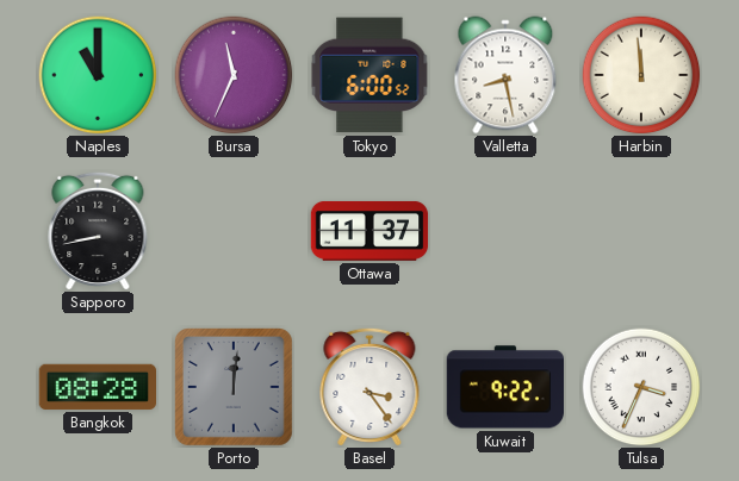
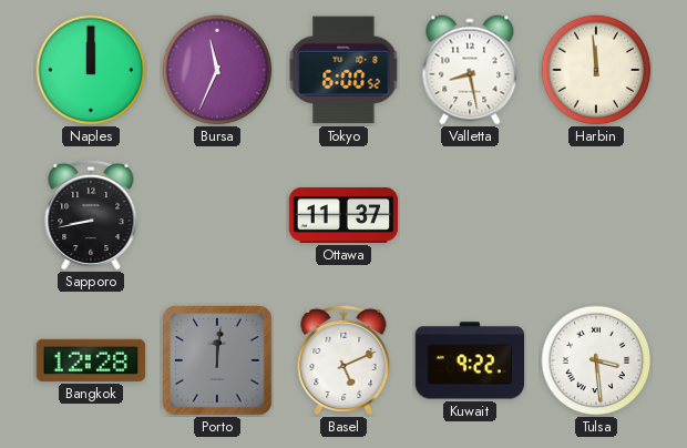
Naples: 11:00 -> 12:00 (91, 70)
Bangkok: 08:28 -> 12:28 (90, 360)
Basel: 3:24 -> 5:11 (343, 359)
Tulsa: 3:34 -> 3:29 (596, 360)
